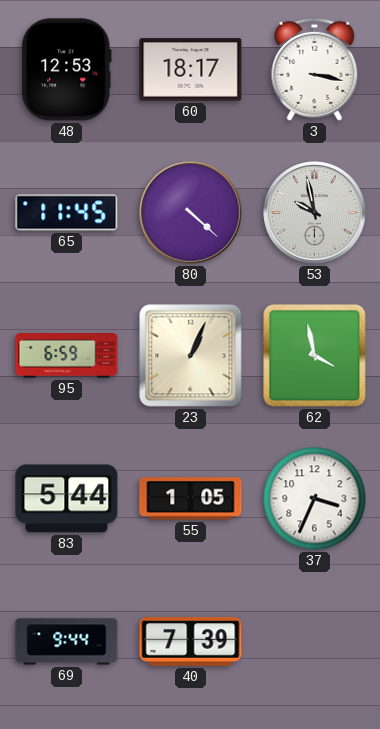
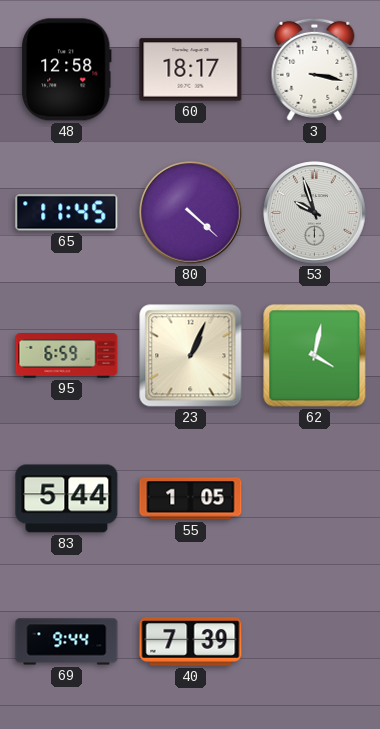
48: 12:53 -> 12:58 (66, 70)
53: 9:58 -> 9:57 (315, 213)
62: 3:58 -> 4:02 (315, 356)
37: 3:34 -> none (315, 499)
